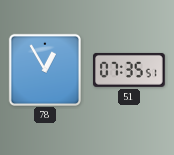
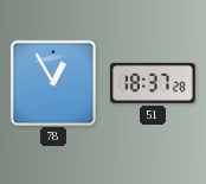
51: 07:35 -> 18:37 (154, 83)
